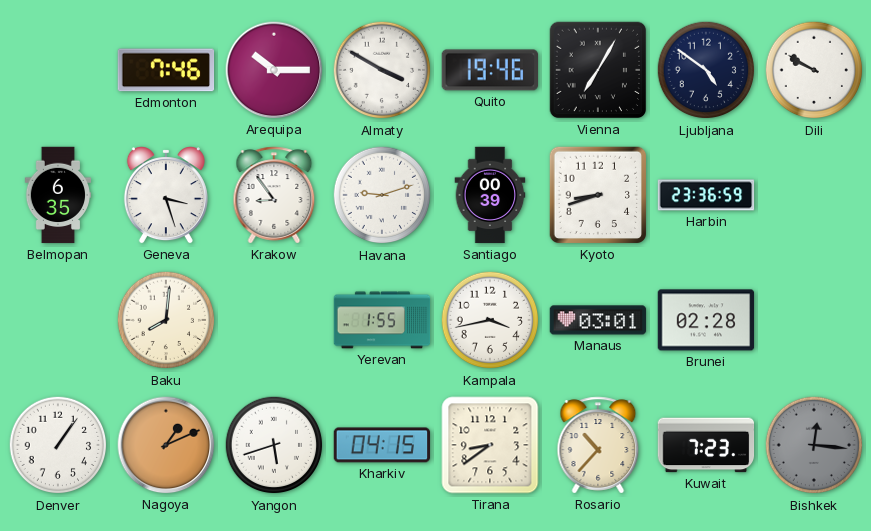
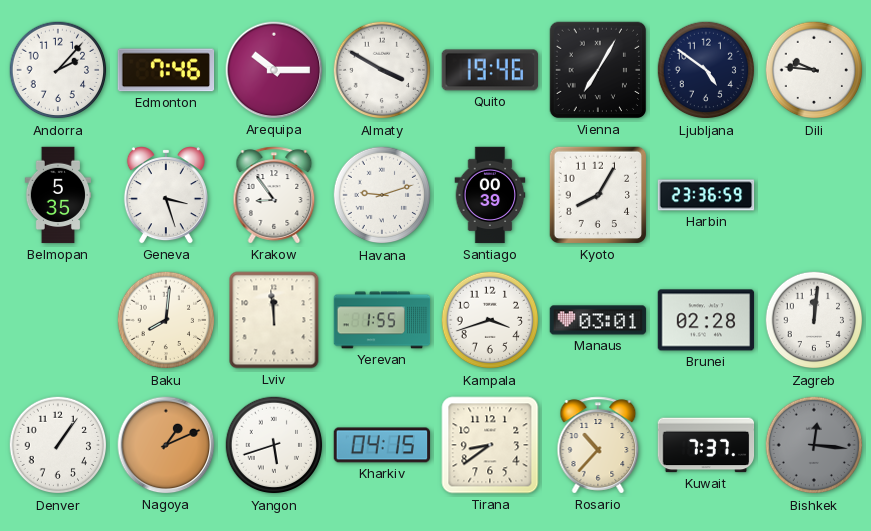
Andorra: none -> 2:07 (58, 70)
Dili: 9:50 -> 9:46 (814, 70)
Belmopan: 6:35 -> 5:35 (58, 195)
Kyoto: 8:42 -> 8:05 (598, 195)
Lviv: none -> 11:59 (274, 320)
Kampala: 3:43 -> 3:42 (490, 320)
Zagreb: none -> 12:01 (814, 320)
Kuwait: 7:23 -> 7:37 (706, 445)
